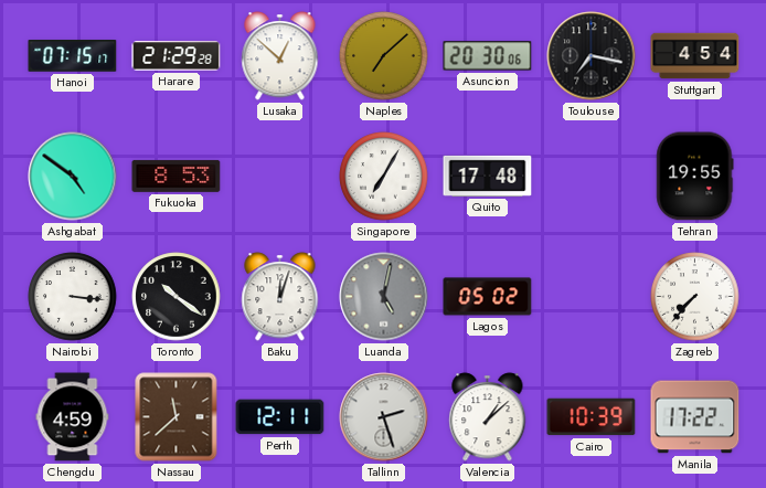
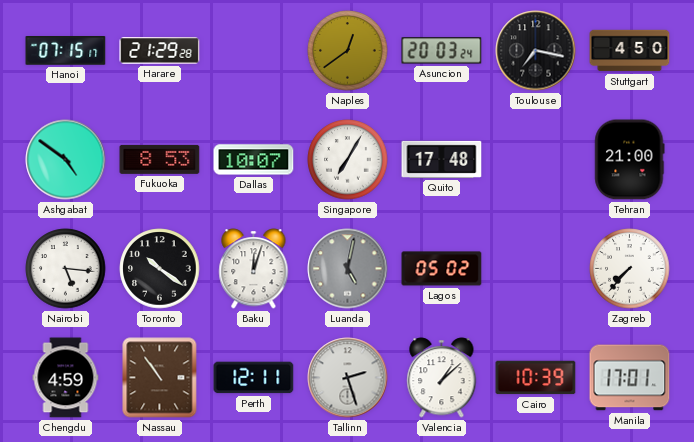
Lusaka: 12:52 -> none (280, 56)
Naples: 7:08 -> 12:39 (348, 51)
Asuncion: 20:30 -> 20:03 (442, 51)
Stuttgart: 4:54 -> 4:50 (630, 51)
Dallas: none -> 10:07 (254, 160)
Tehran: 19:55 -> 21:00 (630, 160)
Nairobi: 3:16 -> 5:16 (66, 269)
Nassau: 11:38 -> 10:54 (160, 378)
Manila: 17:22 -> 17:01 (630, 378)
